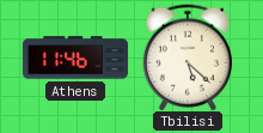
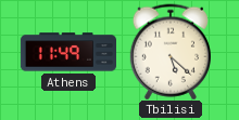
Athens: 11:46 -> 11:49 (67, 52)
